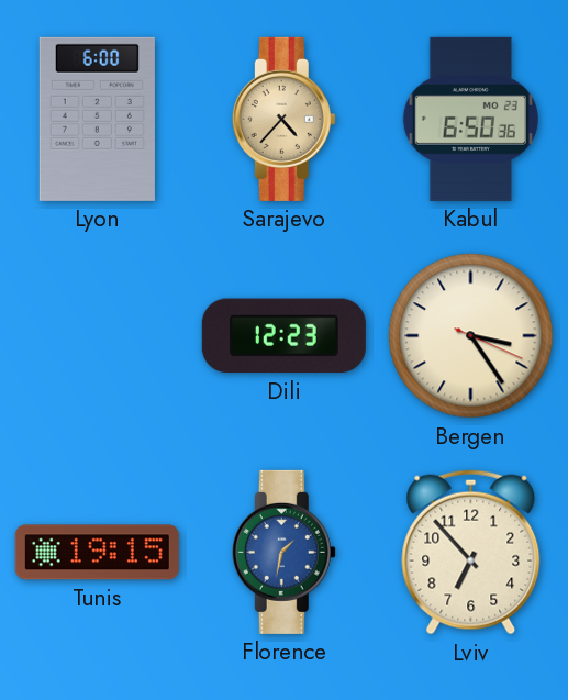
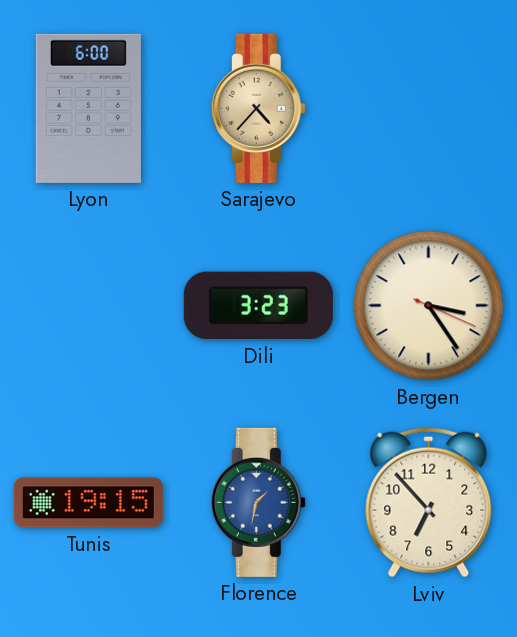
Kabul: 6:50 -> none (470, 119)
Dili: 12:23 -> 3:23 (258, 306)
